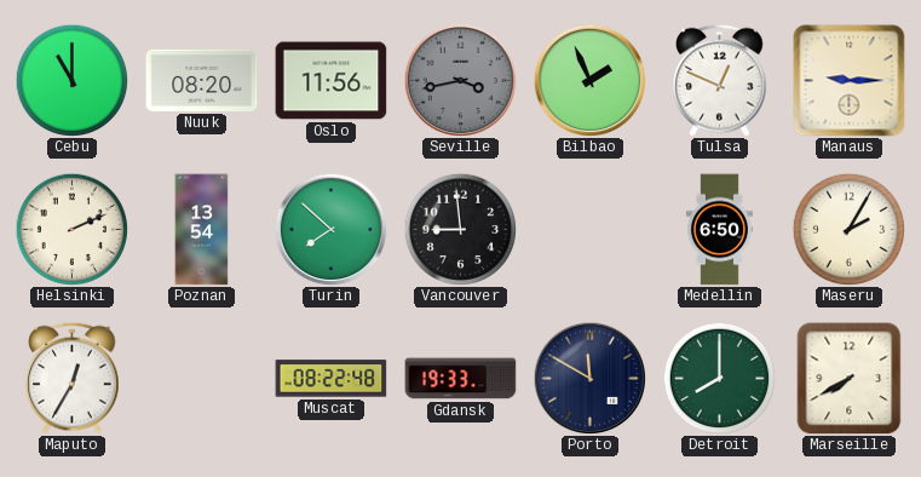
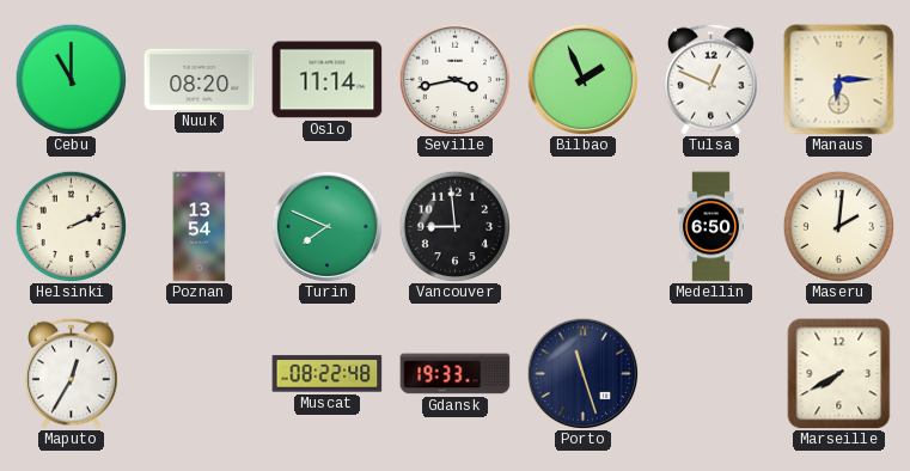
Oslo: 11:56 -> 11:14 (328, 80)
Seville dial: grey -> white (454, 79)
Manaus: 9:15 -> 6:15 (839, 80)
Turin: 7:52 -> 7:49 (326, 226)
Maseru: 2:05 -> 2:01 (838, 226)
Porto: 11:50 -> 11:27 (582, 373)
Detroit: 8:00 -> none (719, 378)
